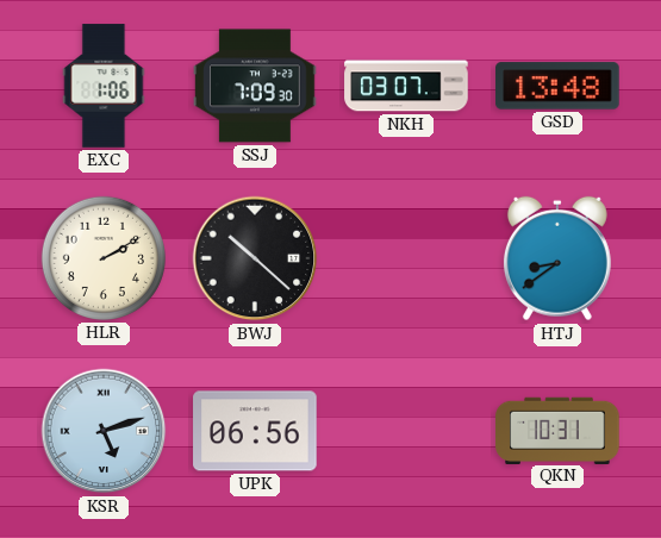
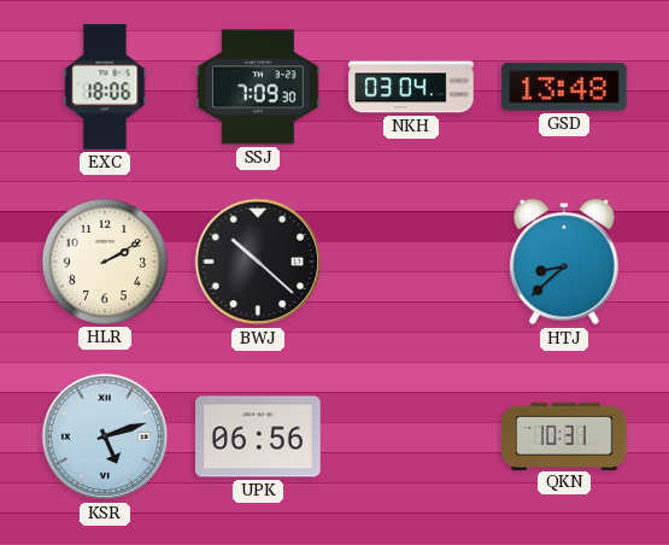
EXC: 1:06 -> 18:06 (105, 87)
NKH: 03:07 -> 03:04 (411, 87)
HTJ: 8:39 -> 8:38 (564, 262)
